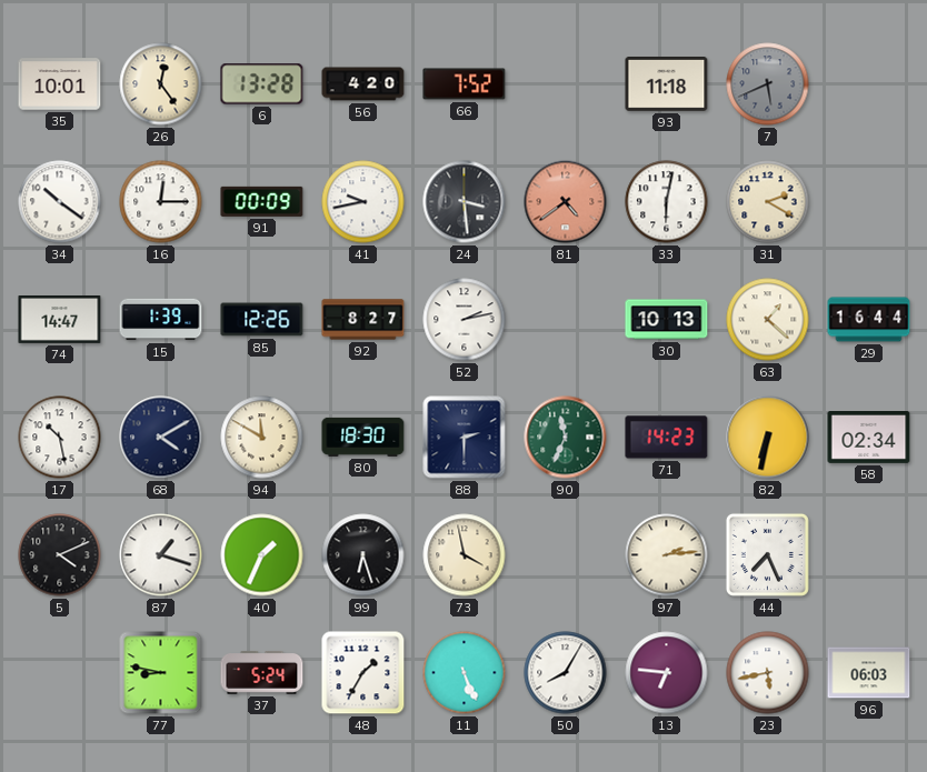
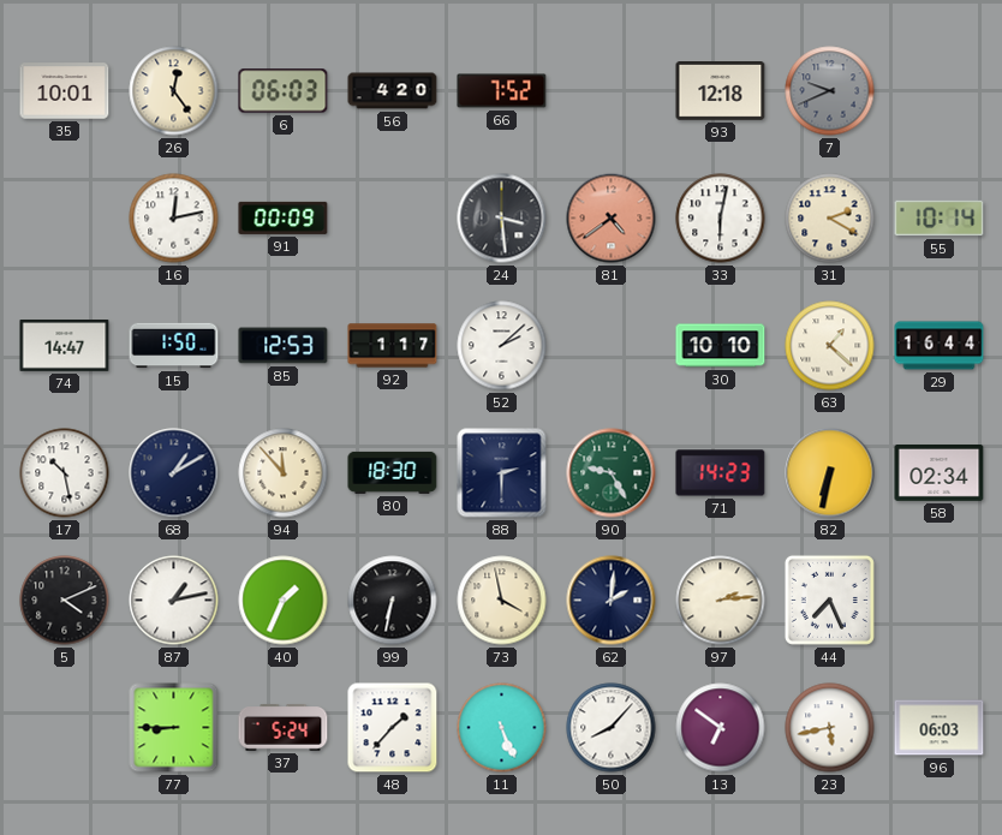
6: 13:28 -> 06:03 (284, 91)
93: 11:18 -> 12:18 (721, 91)
7: 5:41 -> 9:41 (830, 91)
34: 10:21 -> none (60, 202)
16: 12:15 -> 12:13 (174, 219)
41: 9:43 -> none (363, 202)
55: none -> 10:14 (940, 219)
15: 1:39 -> 1:50 (174, 346)
85: 12:26 -> 12:53 (284, 346)
92: 8:27 -> 1:17 (393, 346)
52: 2:13 -> 2:08 (502, 346)
30: 10:13 -> 10:10 (721, 346)
68: 4:10 -> 1:10 (174, 473)
94: 11:50 -> 11:53 (284, 473)
90: 11:34 -> 9:25 (612, 473)
87: 1:18 -> 1:13 (174, 601)
99: 6:27 -> 6:32 (393, 601)
62: none -> 2:01 (612, 601)
77: 8:47 -> 8:45 (174, 728)
48: 1:35 -> 1:37 (393, 728)
50: 8:05 -> 8:07 (612, 728)
13: 6:46 -> 6:51 (721, 728)
